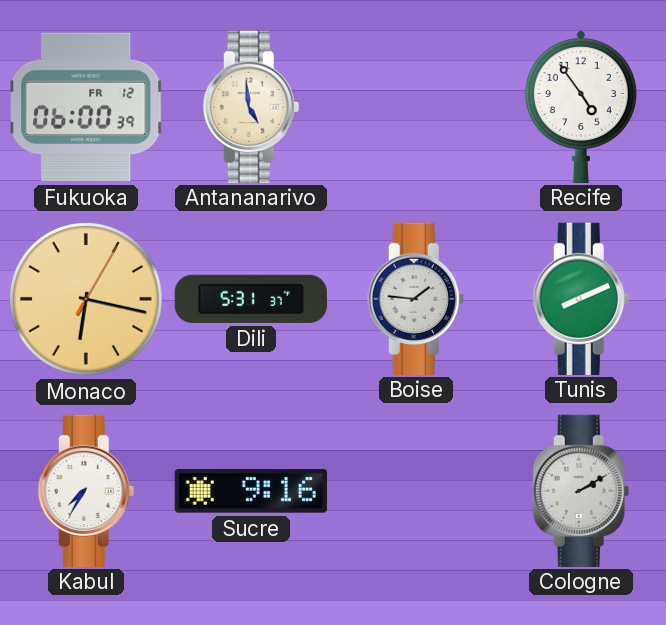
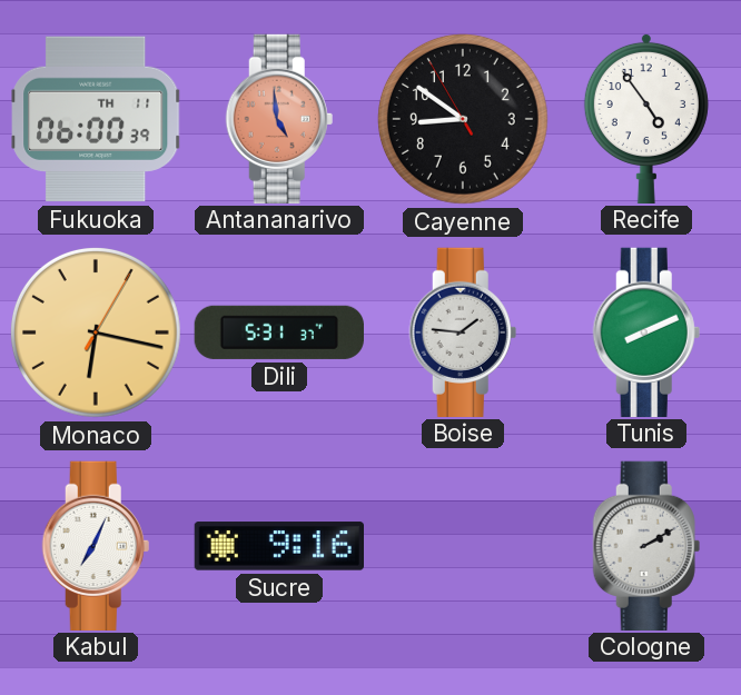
Fukuoka date: FR 12 -> TH 11 (96, 119)
Antananarivo dial: cream -> salmon (279, 118)
Cayenne: none -> 8:50 (463, 119)
Kabul: 7:35 -> 7:04 (96, 545)
